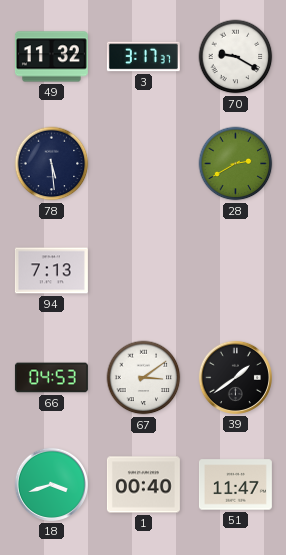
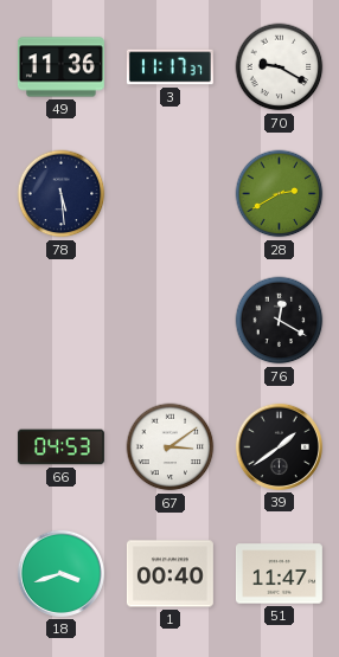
49: 11:32 -> 11:36 (60, 67)
3: 3:17 -> 11:17 (170, 67)
94: 7:13 -> none (51, 271)
76: none -> 12:20 (280, 321)
